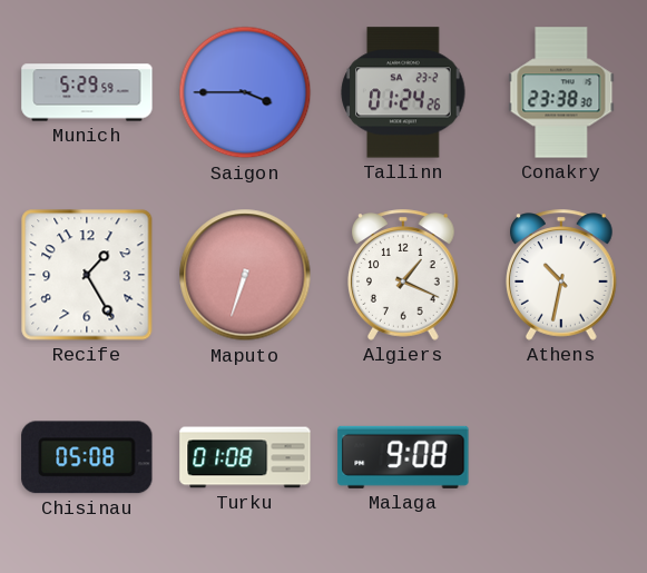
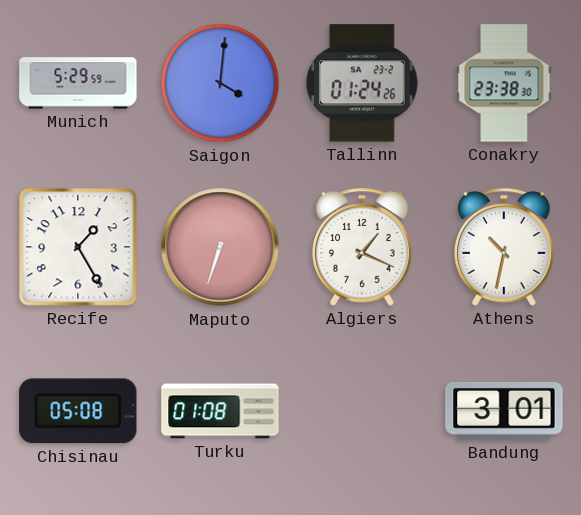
Saigon: 3:45 -> 4:01 (220, 83)
Malaga: 9:08 -> none (403, 457)
Bandung: none -> 3:01 (504, 411)
